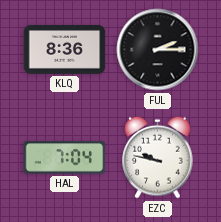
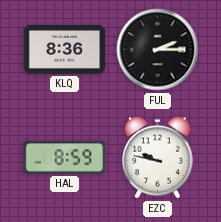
HAL: 7:04 -> 8:59 (65, 158)
